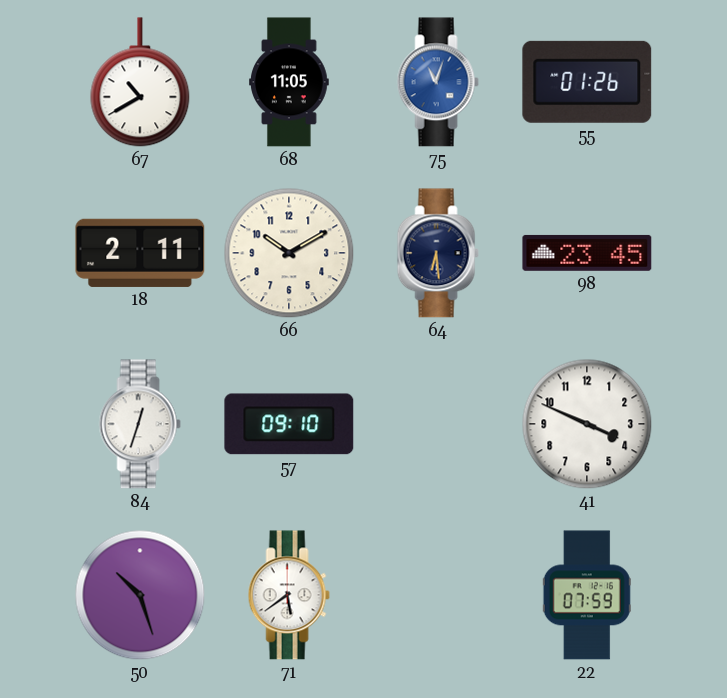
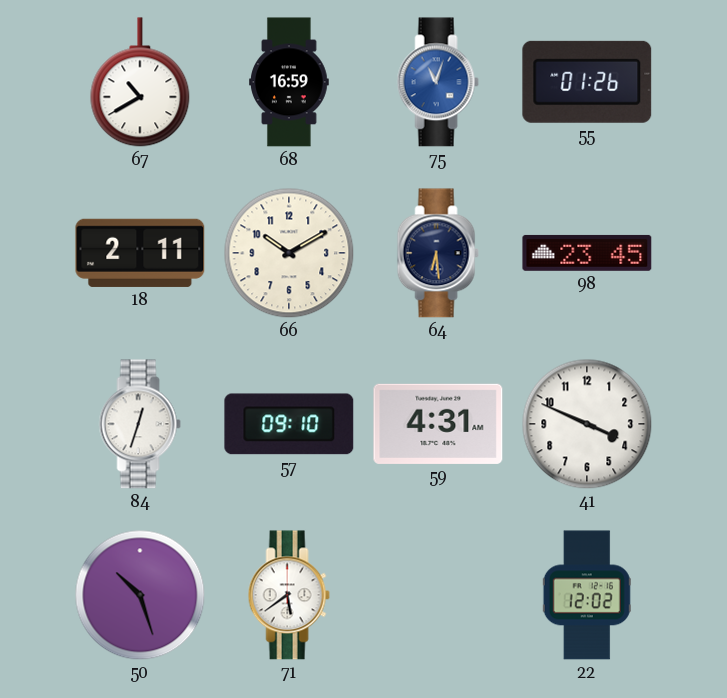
68: 11:05 -> 16:59 (290, 82)
59: none -> 4:31 (438, 424)
22: 07:59 -> 12:02 (587, 595)
